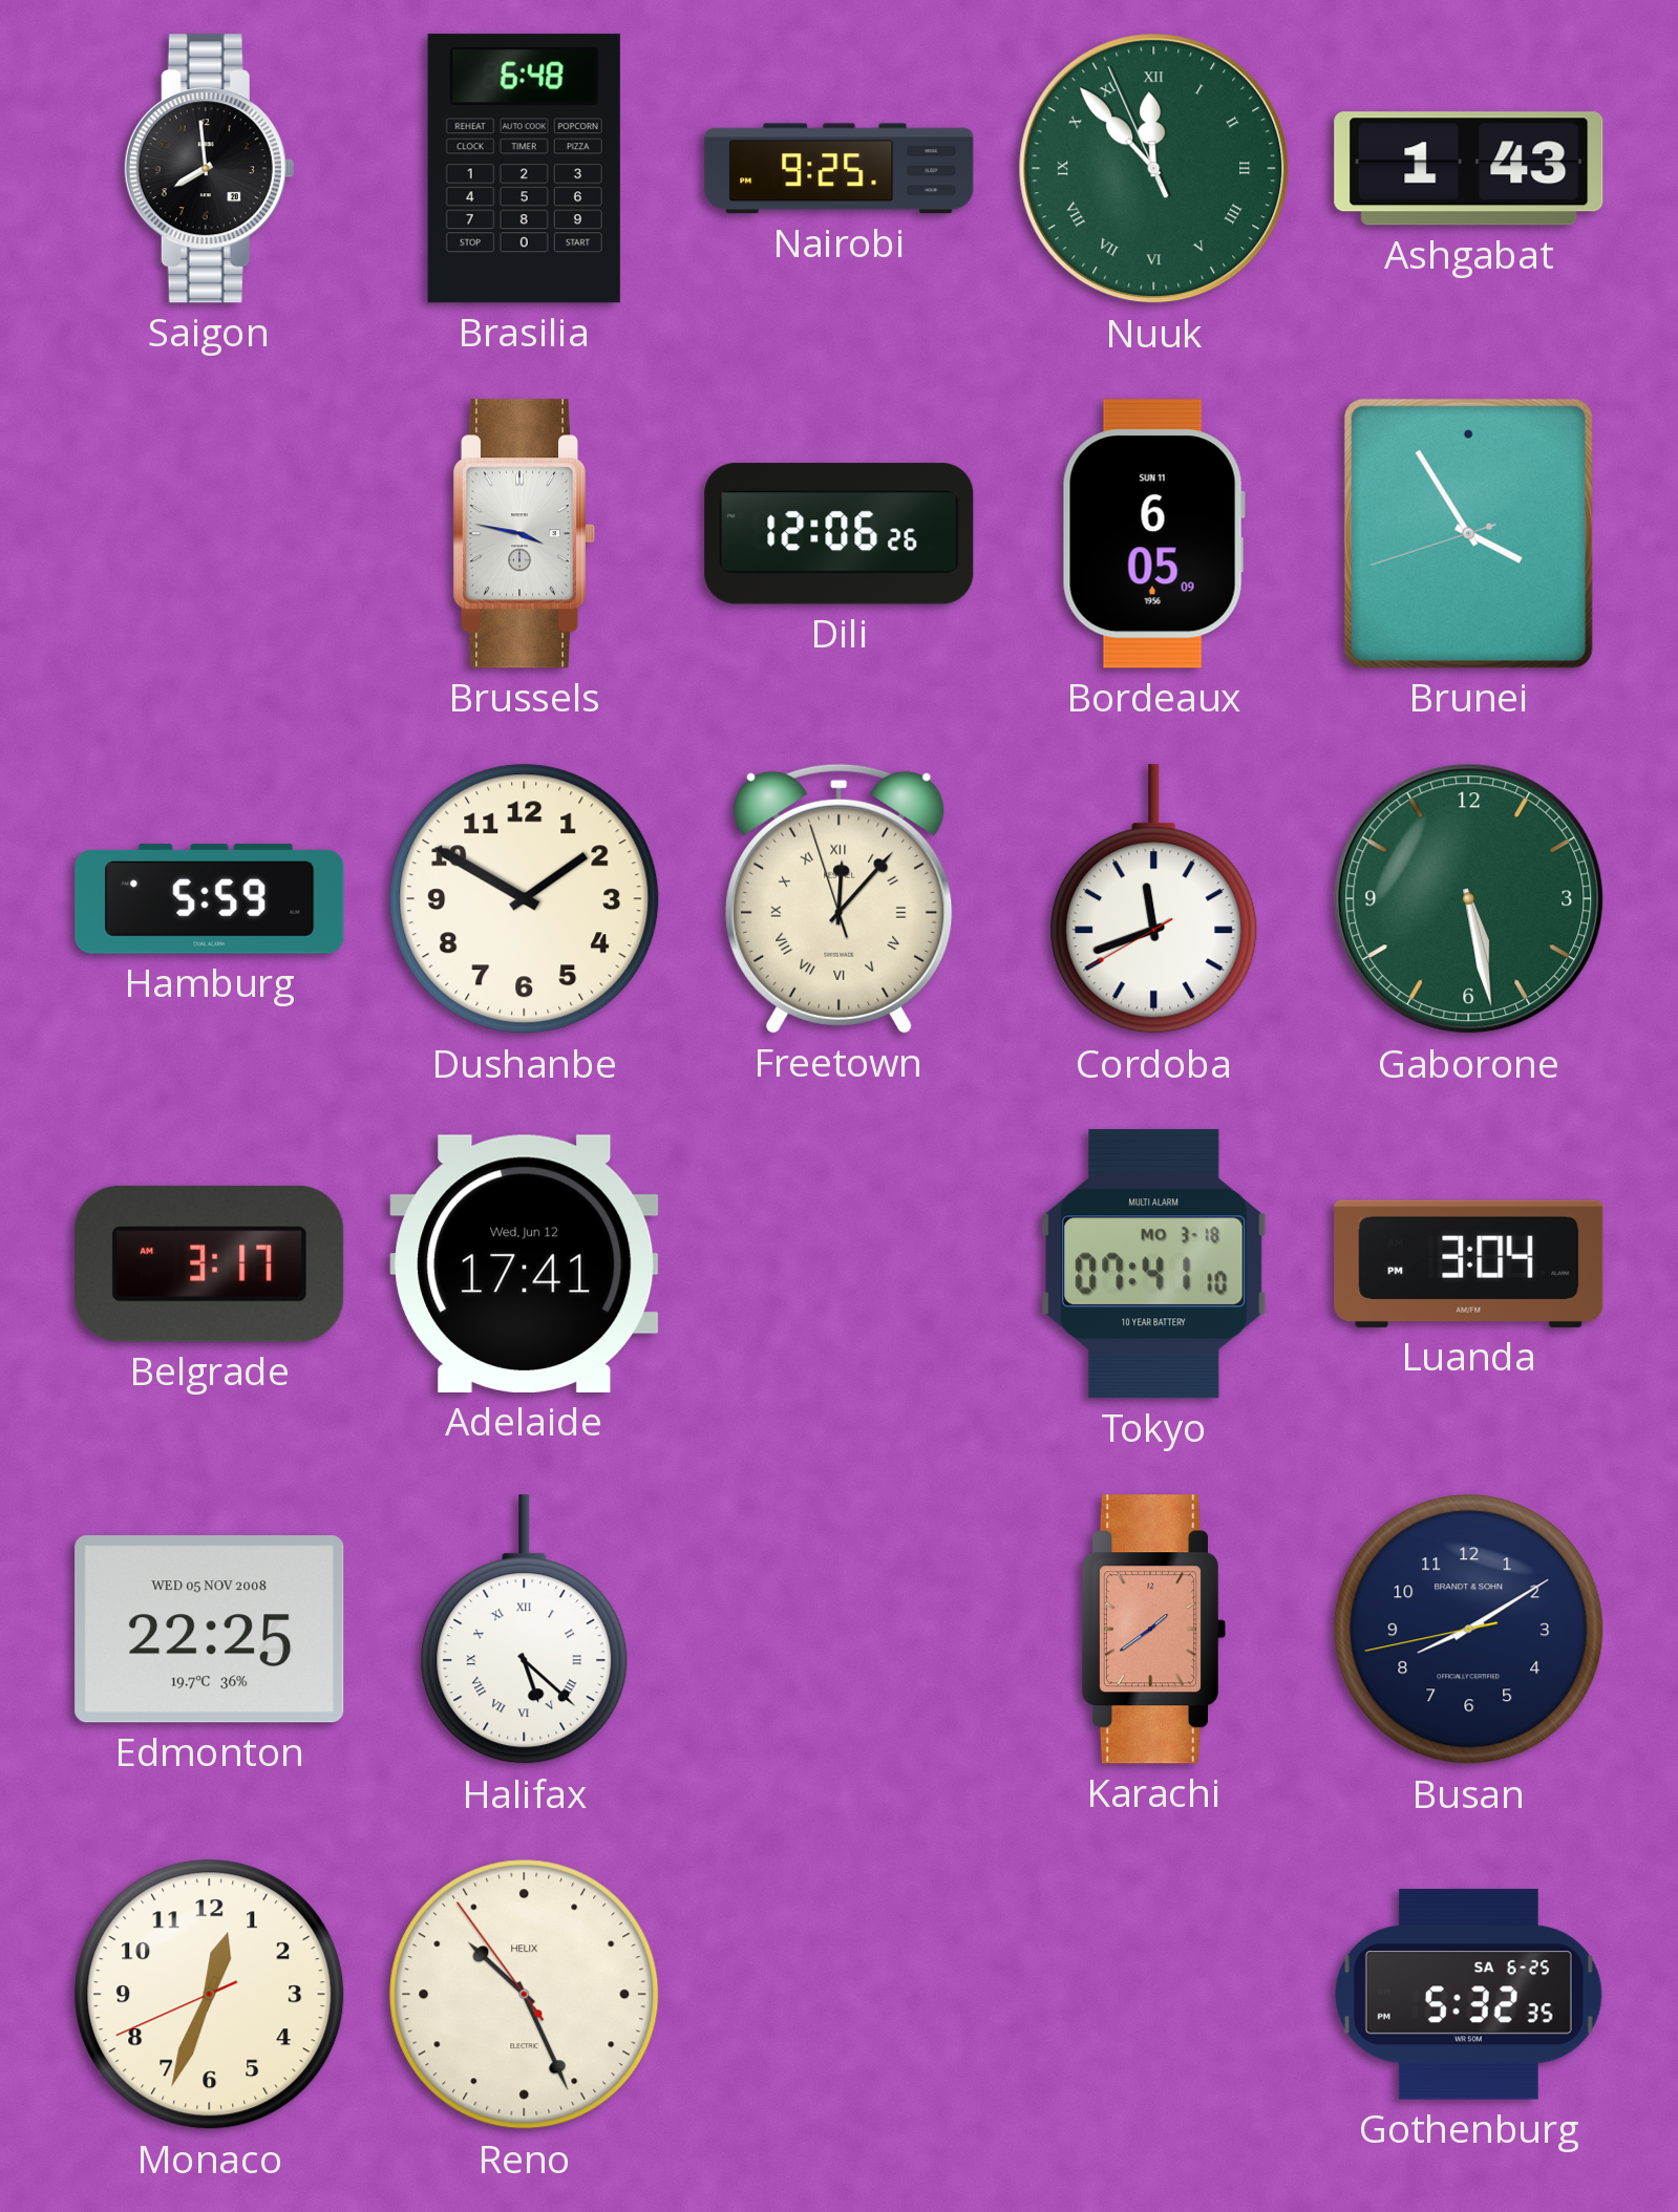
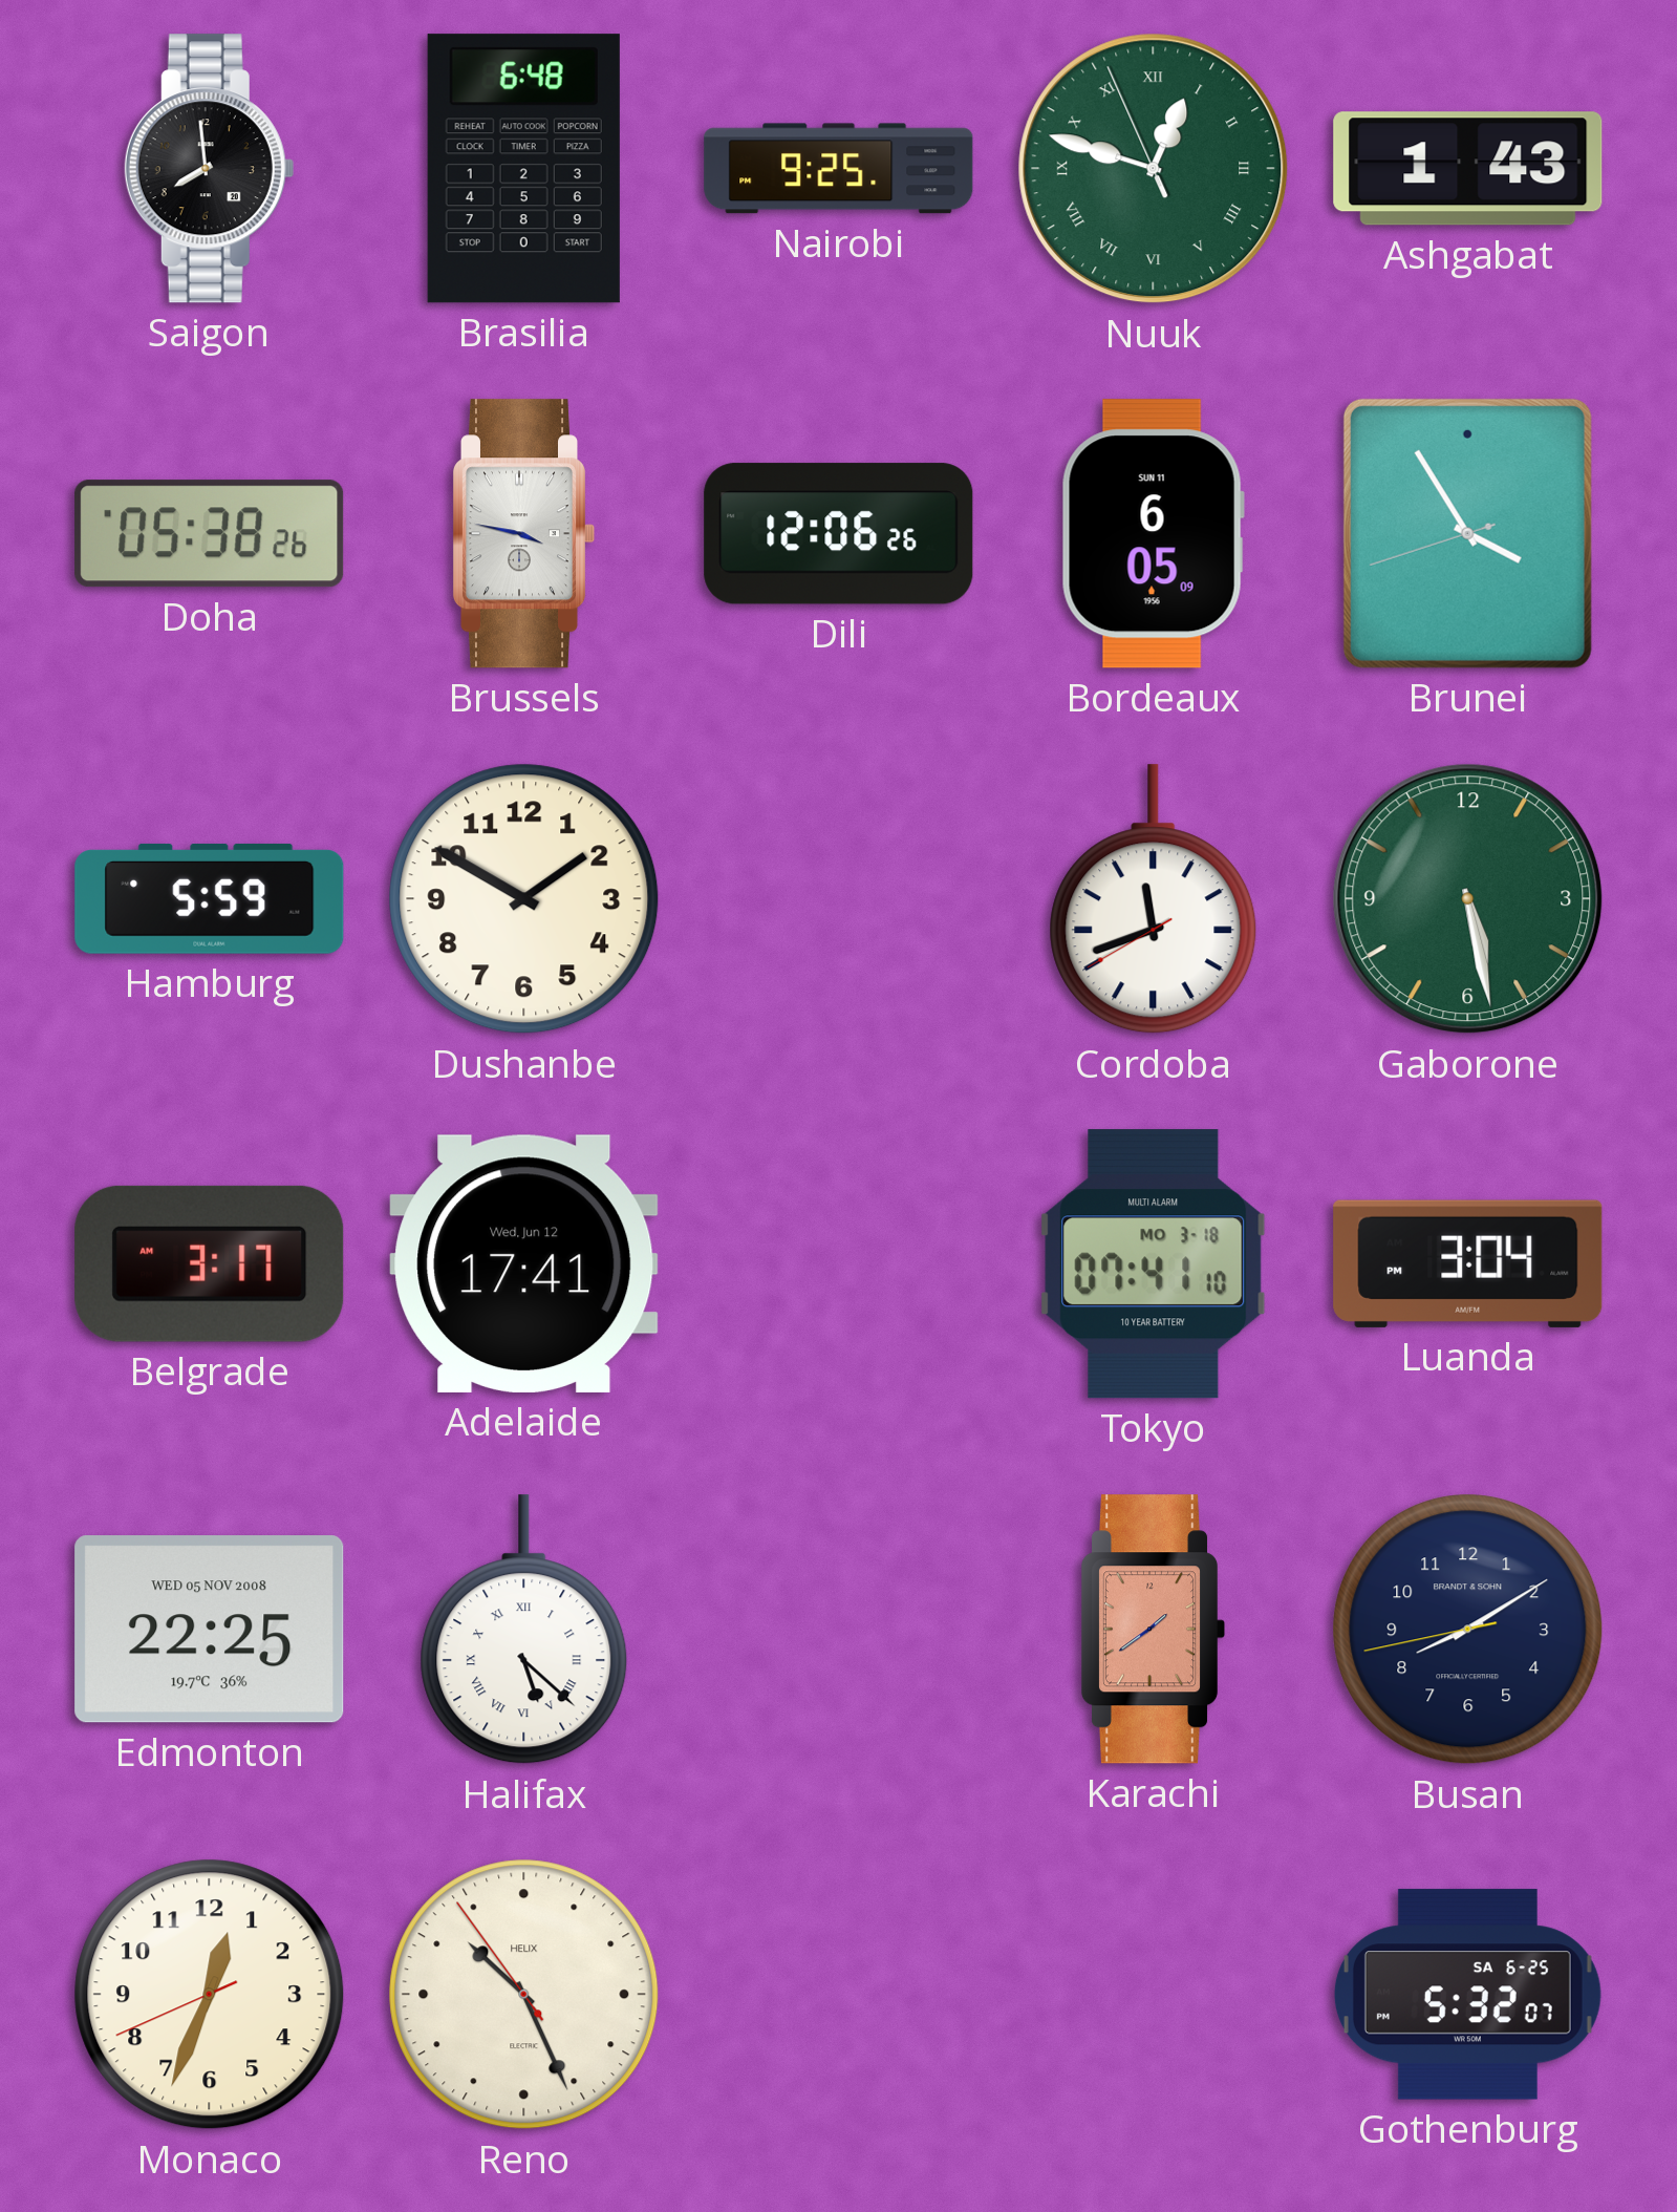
Nuuk: 11:52 -> 12:47 (1154, 169)
Doha: none -> 05:38 (210, 534)
Freetown: 12:06 -> none (840, 898)
Gothenburg: 5:32:35 -> 5:32:07 (1467, 1995)
